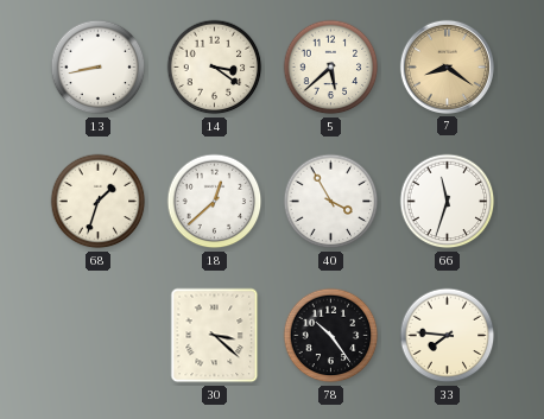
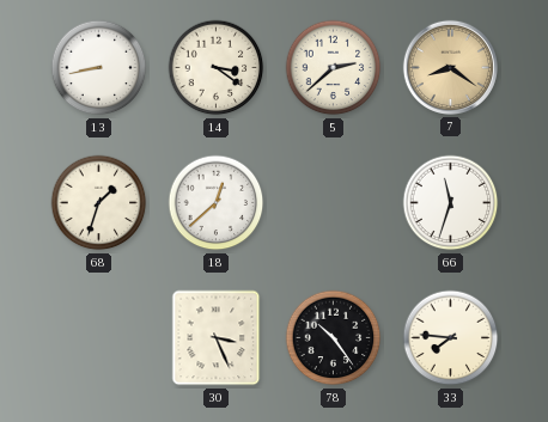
5: 5:38 -> 2:38 (334, 68)
40: 3:55 -> none (331, 202)
30: 3:22 -> 3:26 (217, 338)
